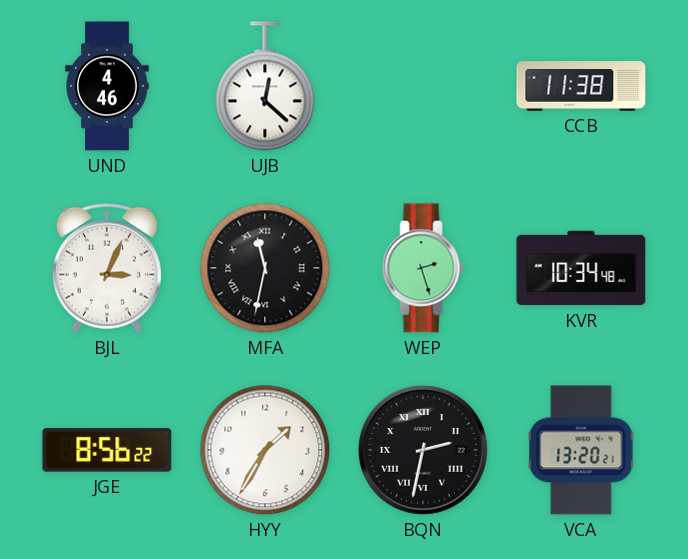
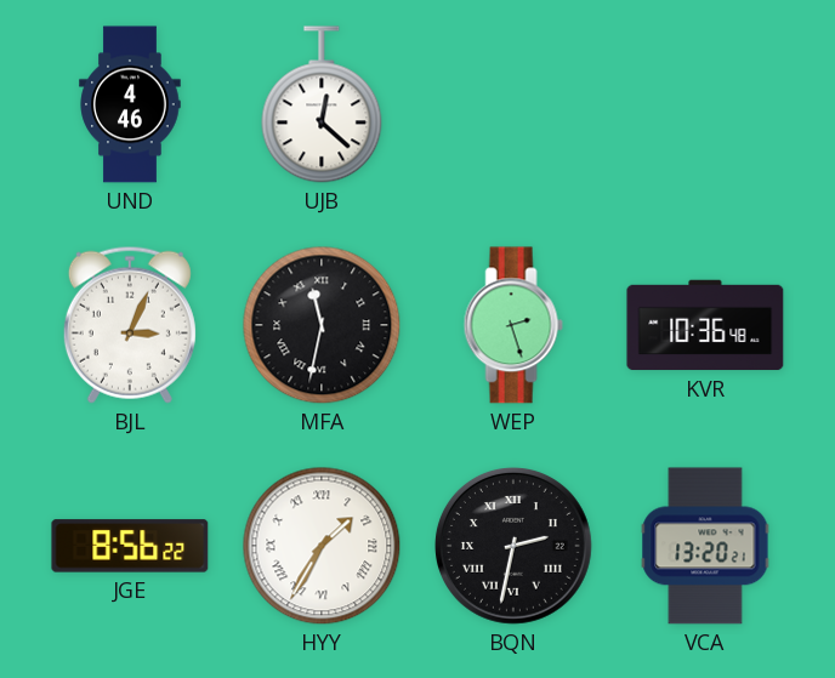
CCB: 11:38 -> none (581, 86)
KVR: 10:34 -> 10:36 (705, 325)
HYY numerals: Arabic -> Roman (322, 546)
